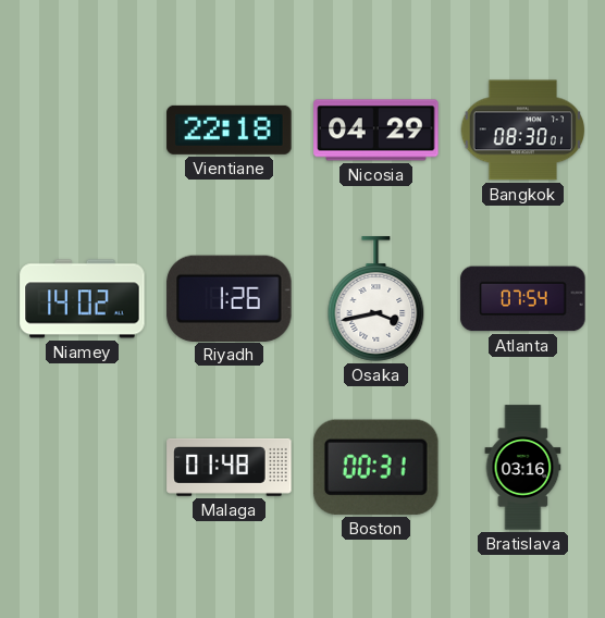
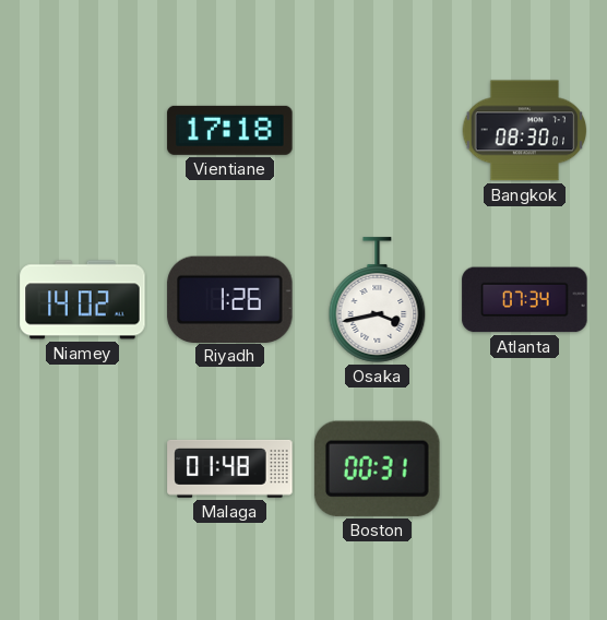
Vientiane: 22:18 -> 17:18 (230, 130)
Nicosia: 04:29 -> none (376, 131)
Atlanta: 07:54 -> 07:34 (525, 300)
Bratislava: 03:16 -> none (523, 468)
